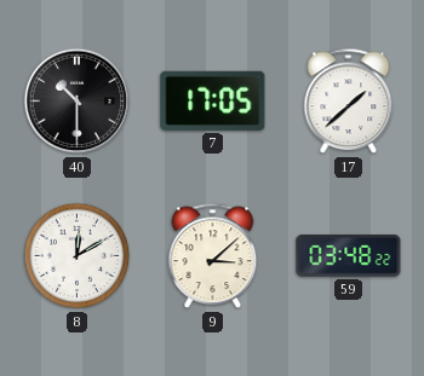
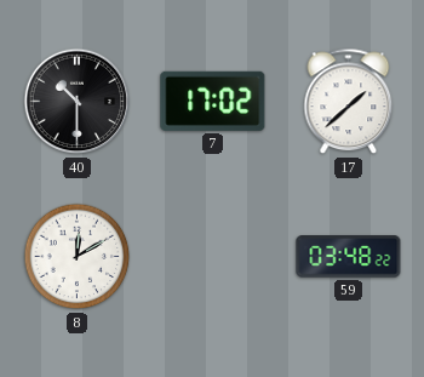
7: 17:05 -> 17:02 (213, 101)
9: 3:08 -> none (213, 256)
